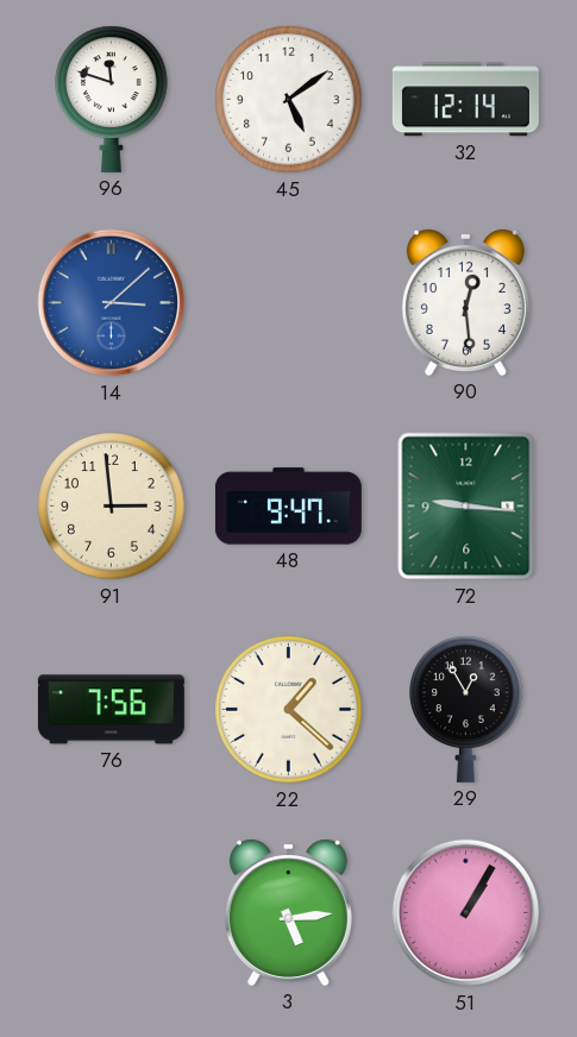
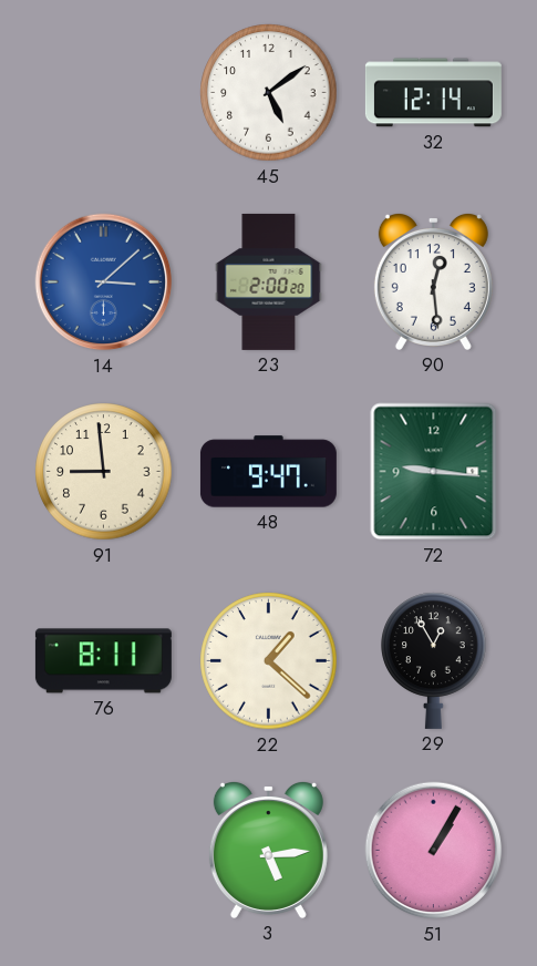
96: 11:48 -> none (112, 99)
23: none -> 2:00 (269, 281)
91: 2:59 -> 8:59 (104, 472)
76: 7:56 -> 8:11 (103, 661)
